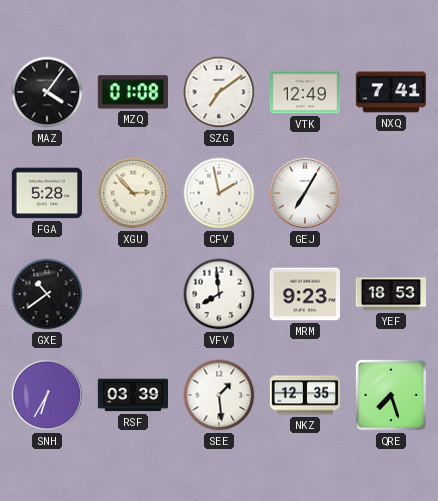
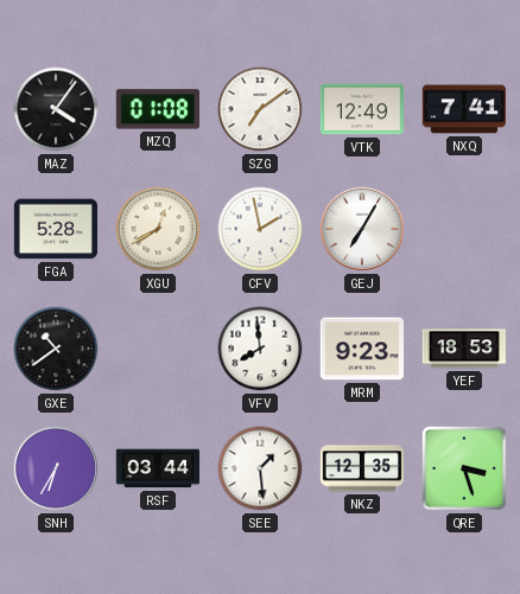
XGU: 2:53 -> 12:40 (158, 229)
RSF: 03:39 -> 03:44 (157, 468)
QRE: 7:27 -> 3:27 (464, 468)
